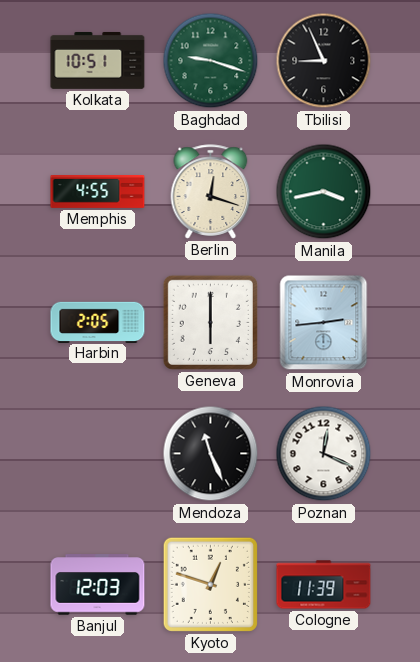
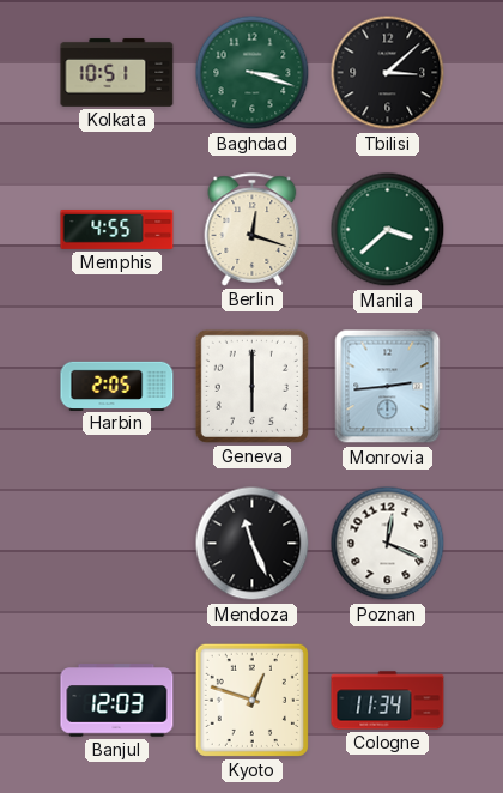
Baghdad: 9:18 -> 3:18 (253, 73)
Tbilisi: 8:56 -> 3:08 (388, 73)
Manila: 3:43 -> 3:38 (388, 230)
Cologne: 11:39 -> 11:34 (388, 701)
